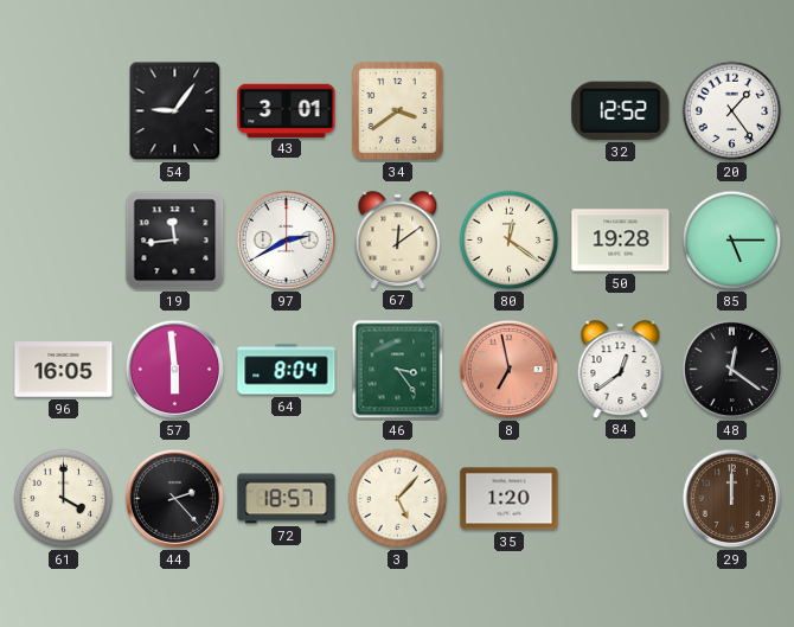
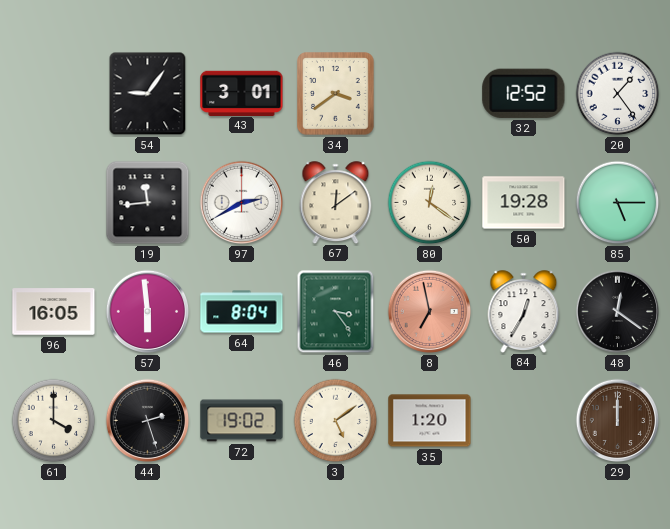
84: 12:39 -> 12:35 (524, 311)
44: 2:23 -> 2:27 (148, 421)
72: 18:57 -> 19:02 (242, 421)
3: 5:07 -> 5:09 (336, 421)
